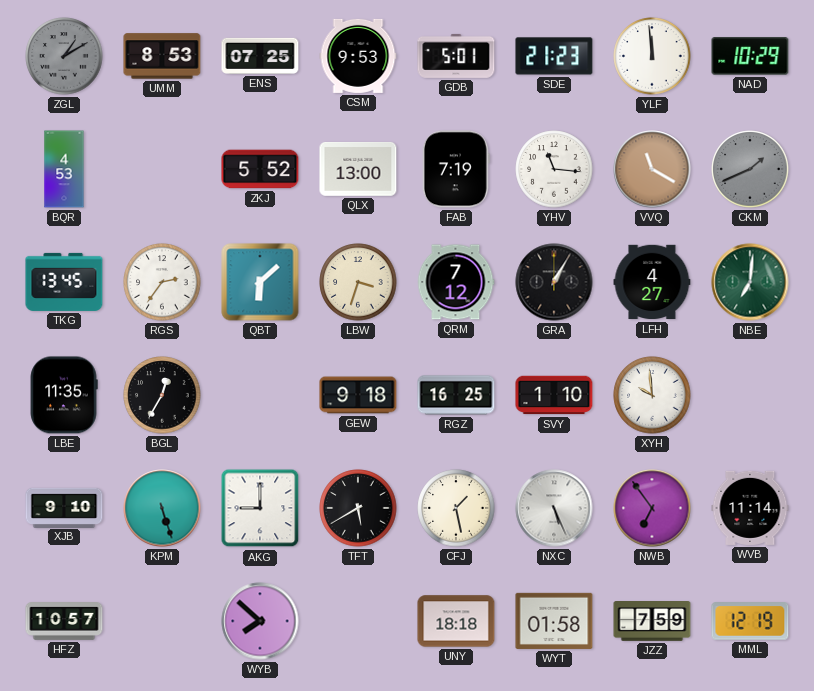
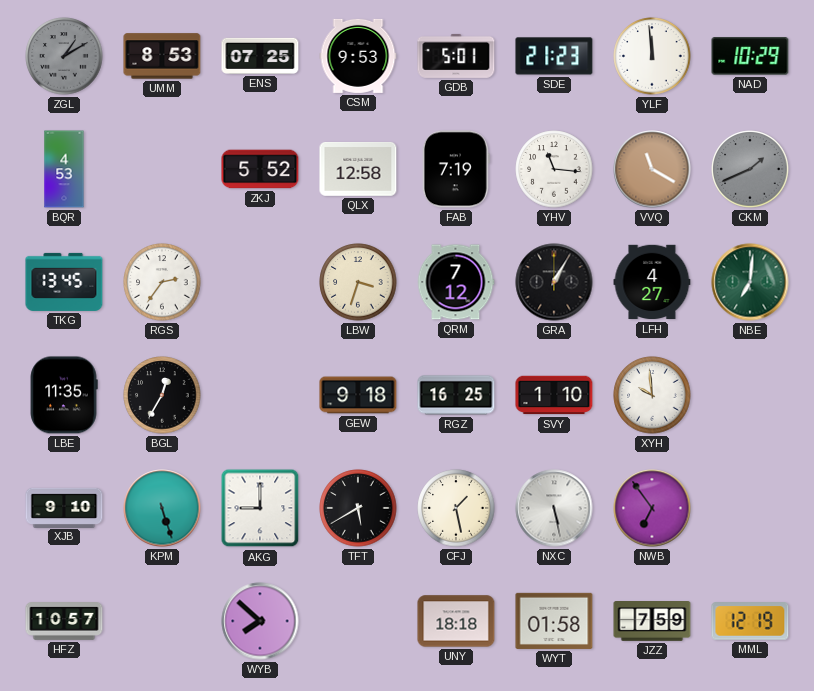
QLX: 13:00 -> 12:58 (358, 170)
QBT: 6:08 -> none (260, 282)
NXC: 5:26 -> 5:28 (554, 508)
WVB: 11:14 -> none (750, 508)
